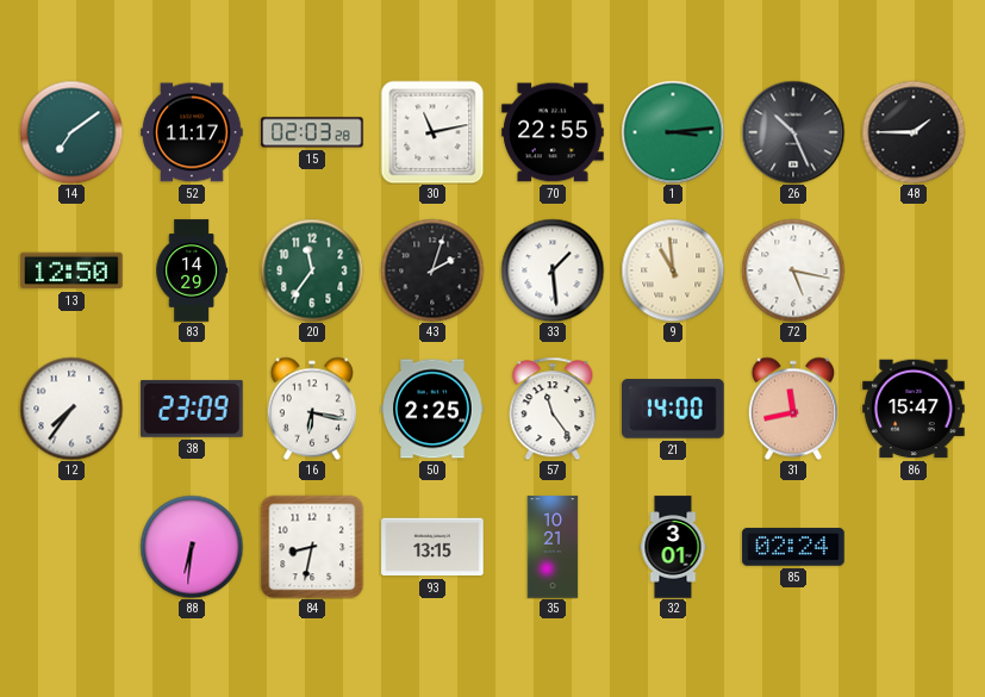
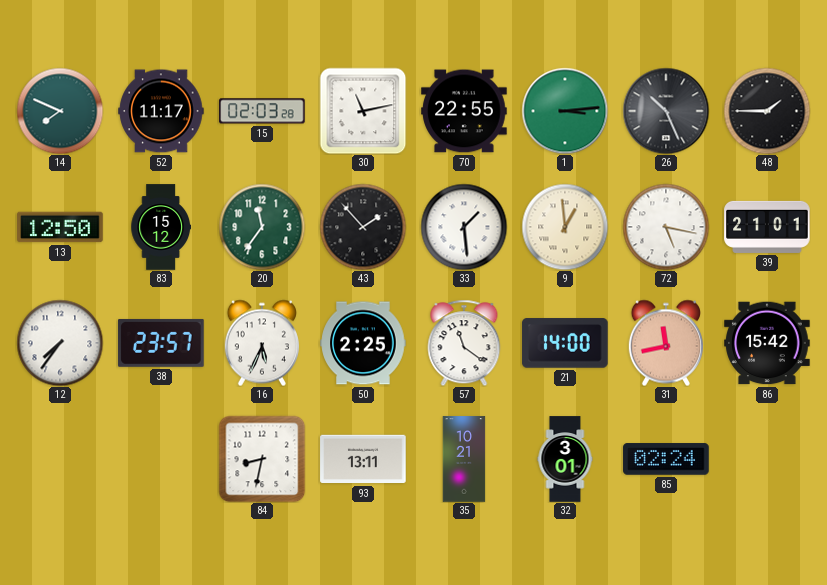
14: 7:09 -> 7:49 (60, 111)
83: 14:29 -> 15:12 (161, 227)
43: 2:03 -> 1:53 (363, 227)
9: 10:59 -> 12:59 (565, 227)
39: none -> 21:01 (767, 227)
38: 23:09 -> 23:57 (161, 343)
16: 6:17 -> 5:34 (262, 343)
57: 11:24 -> 11:21 (464, 343)
86: 15:47 -> 15:42 (767, 343)
88: 6:31 -> none (192, 547)
93: 13:15 -> 13:11 (363, 459)
